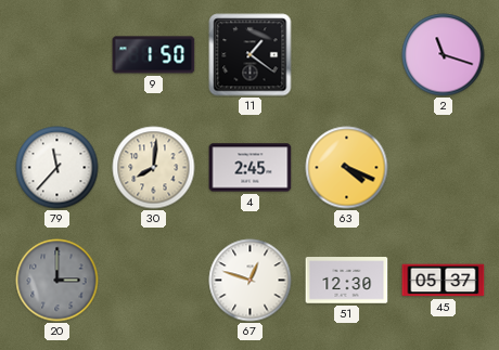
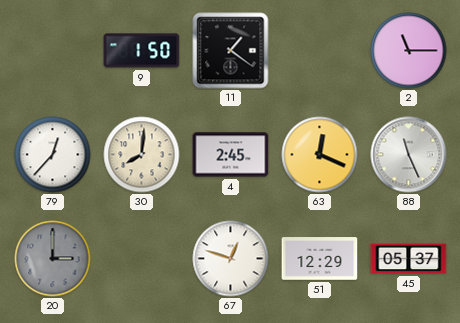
2: 11:18 -> 11:15 (409, 51)
79: 11:37 -> 12:37 (53, 155)
63: 4:19 -> 12:19 (320, 155)
88: none -> 11:26 (409, 155)
51: 12:30 -> 12:29 (320, 259)
